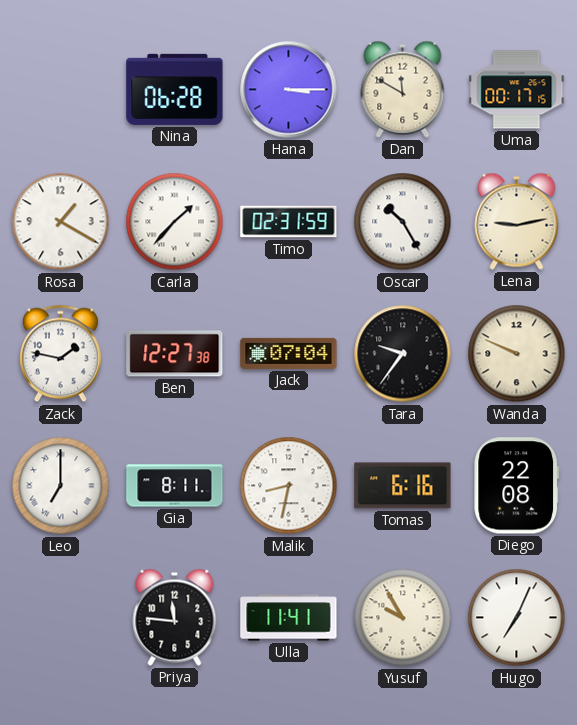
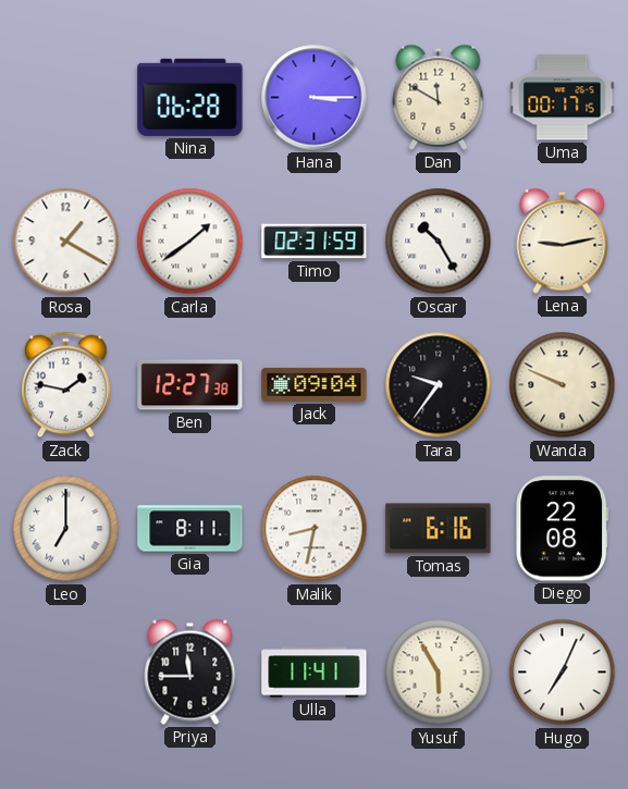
Carla: 1:37 -> 1:39 (190, 242)
Jack: 07:04 -> 09:04 (315, 384)
Priya: 11:46 -> 11:45 (190, 671)
Yusuf: 9:55 -> 5:55 (439, 673)
